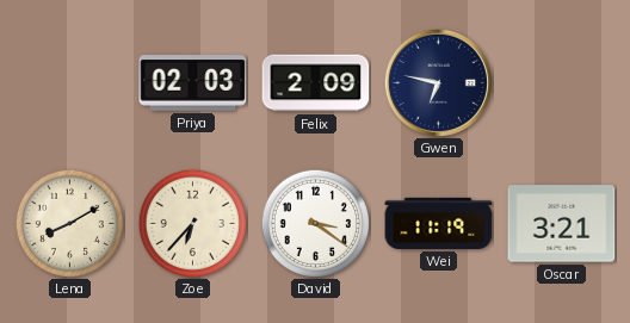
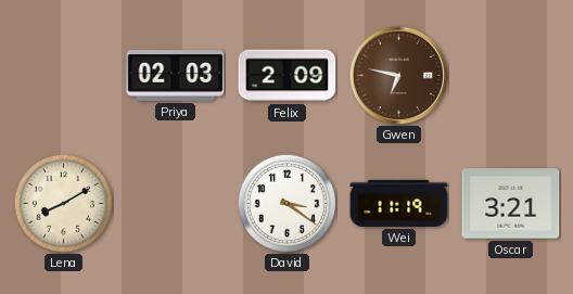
Gwen dial: navy -> brown (398, 75)
Zoe: 6:37 -> none (192, 223)
